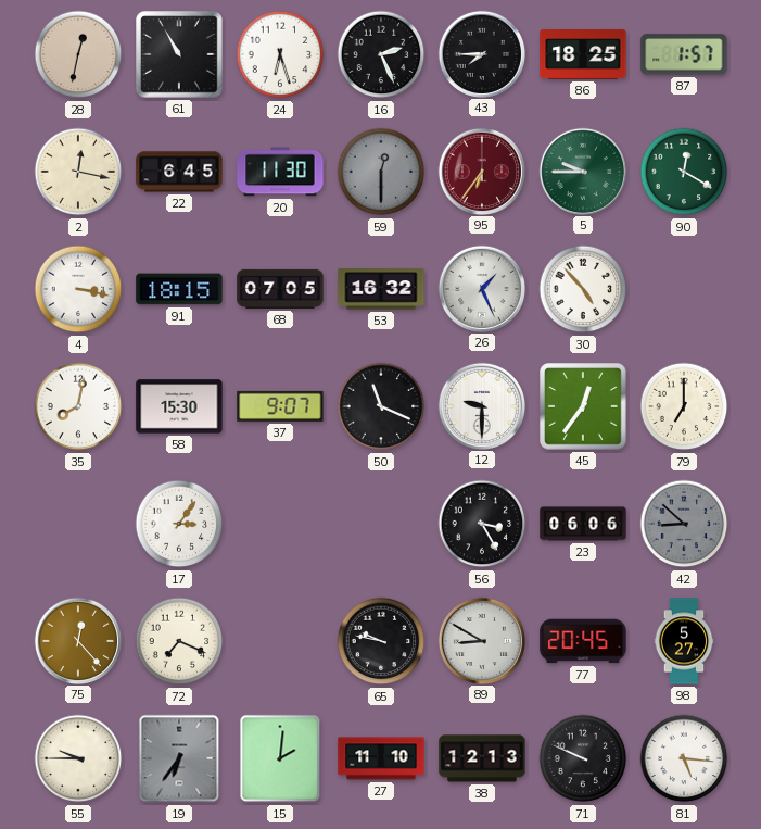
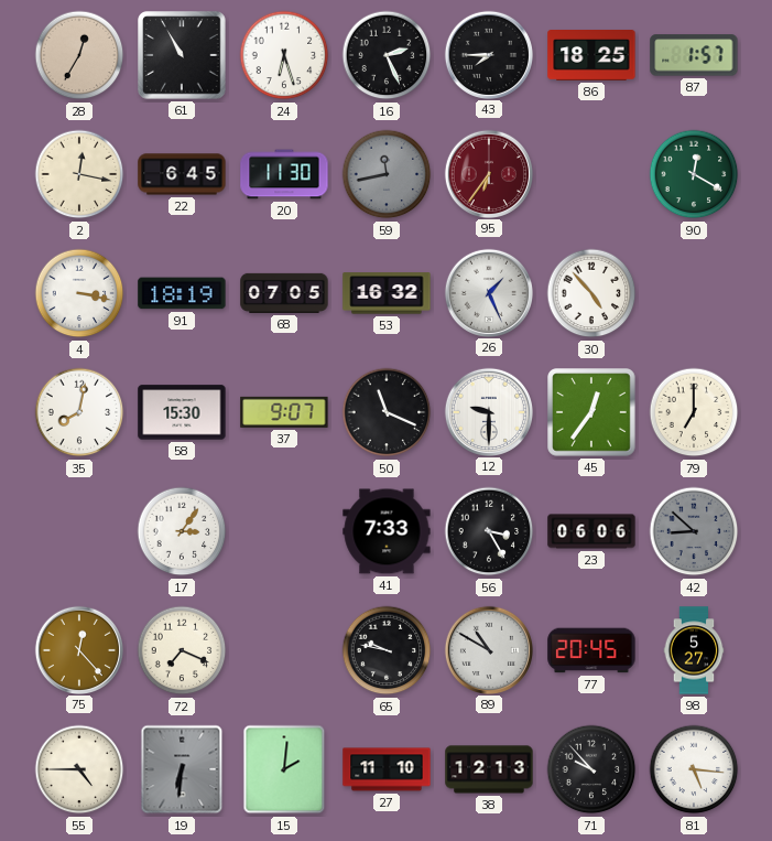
28: 12:32 -> 12:35 (79, 55)
59: 12:30 -> 11:43 (387, 174)
5: 9:45 -> none (582, 171)
91: 18:15 -> 18:19 (182, 293)
41: none -> 7:33 (387, 531)
89: 8:50 -> 10:50 (488, 649)
55: 9:45 -> 4:45 (79, 769)
19: 6:36 -> 6:31 (182, 769)
71: 9:49 -> 9:53 (591, 769)
